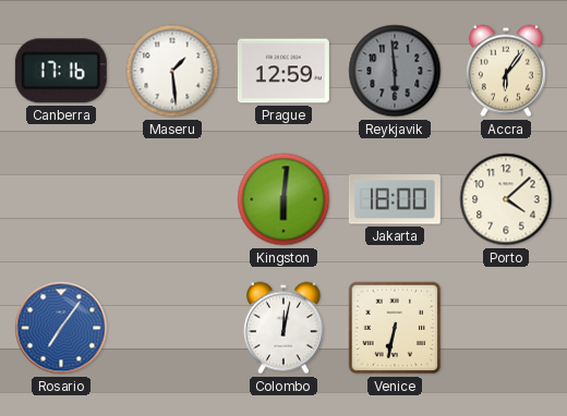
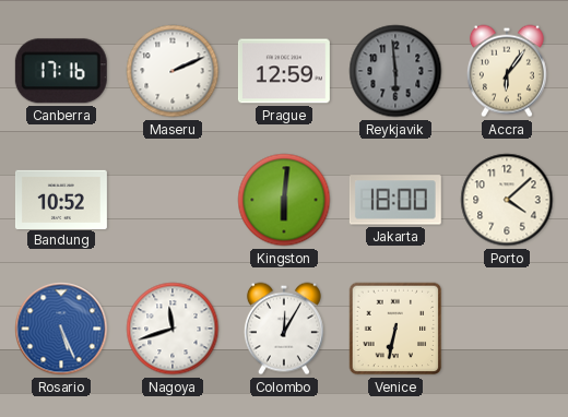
Maseru: 1:29 -> 2:11 (173, 71)
Bandung: none -> 10:52 (61, 199)
Rosario: 7:06 -> 5:26 (61, 329)
Nagoya: none -> 11:42 (173, 329)
Colombo: 12:02 -> 12:05 (284, 329)
